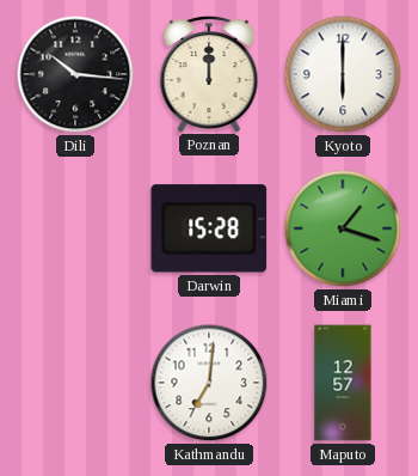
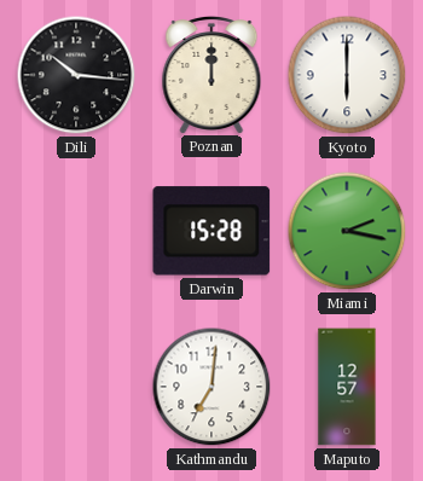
Miami: 1:18 -> 2:17 (347, 231)
